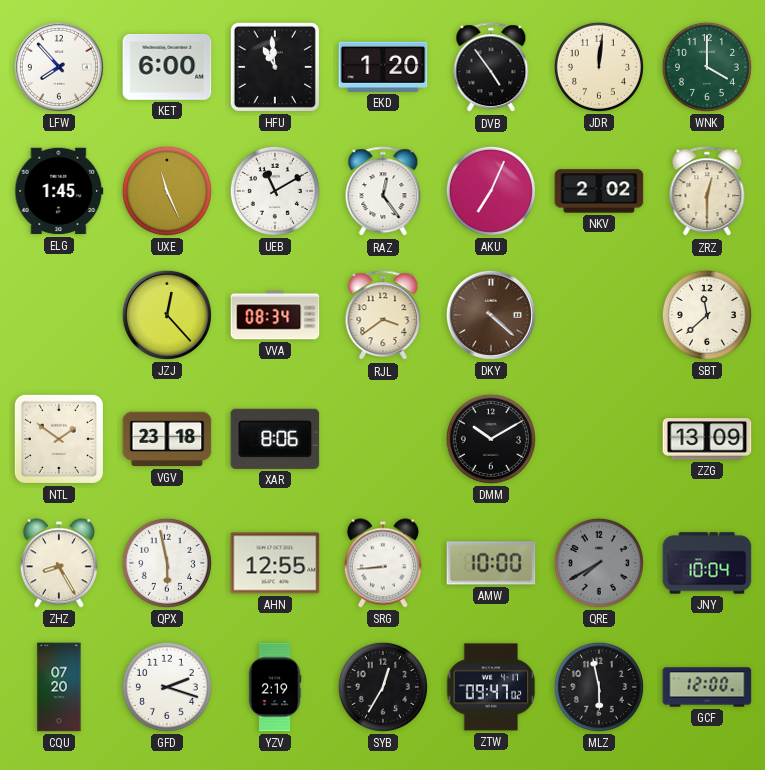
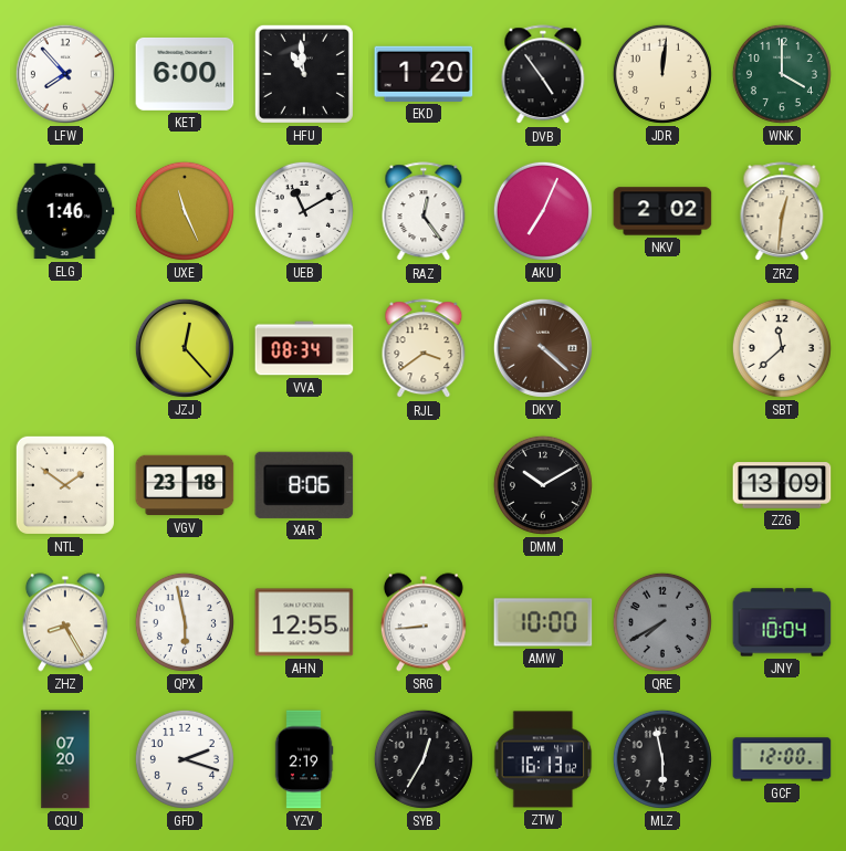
ELG: 1:45 -> 1:46 (65, 211)
ZRZ: 12:30 -> 12:31 (782, 212)
ZTW: 09:47 -> 16:13 (543, 759)
